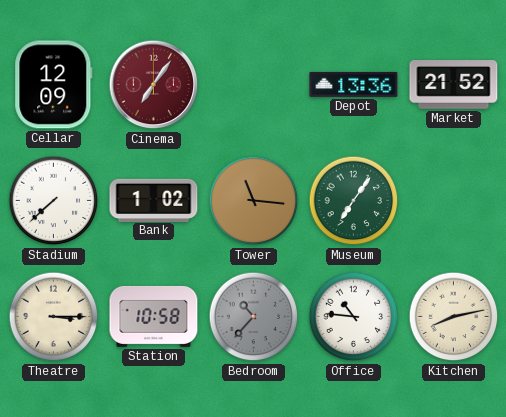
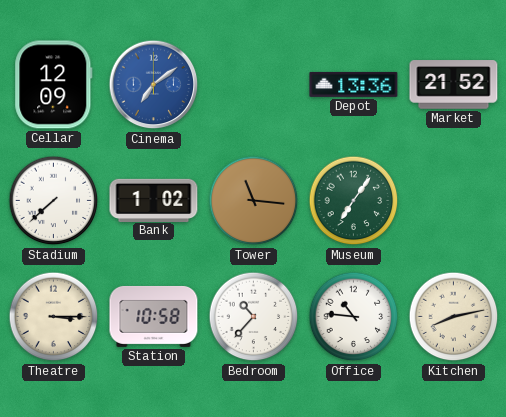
Cinema: 7:06 -> 7:09 (154, 85)
Cinema dial: burgundy -> blue (154, 85)
Bedroom dial: grey -> white (254, 317)
